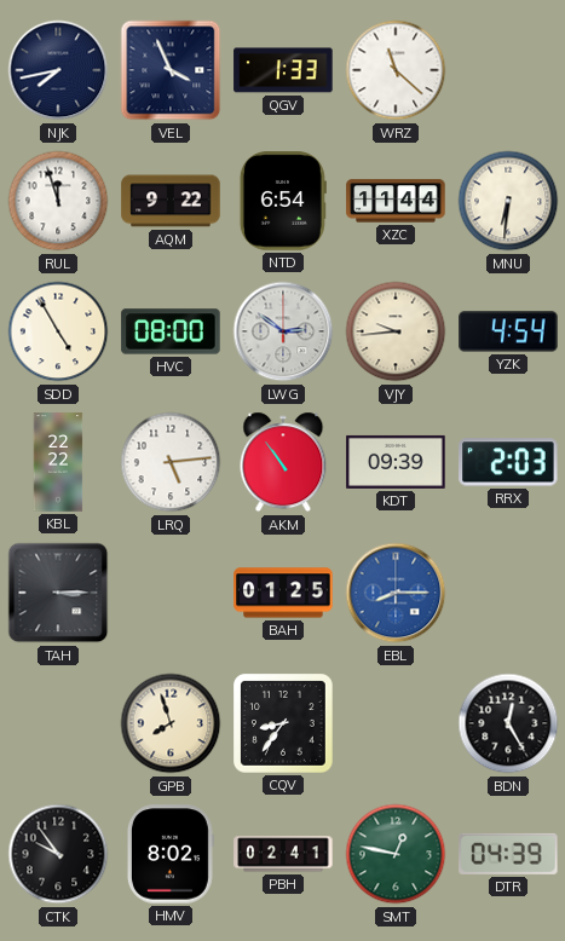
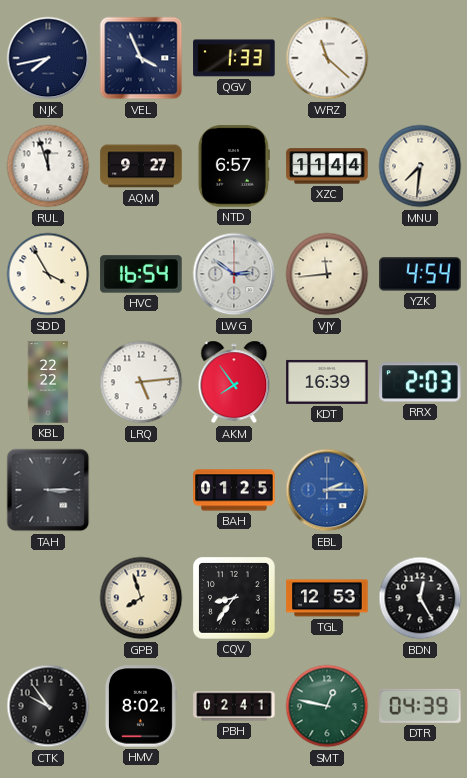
AQM: 9:22 -> 9:27 (141, 166)
NTD: 6:54 -> 6:57 (234, 166)
MNU: 6:31 -> 7:31 (420, 166)
SDD: 4:55 -> 3:55 (48, 274)
HVC: 08:00 -> 16:54 (141, 274)
VJY: 9:44 -> 11:44 (327, 274)
AKM: 10:54 -> 7:54 (234, 382)
KDT: 09:39 -> 16:39 (327, 382)
EBL: 8:15 -> 2:15 (327, 490)
TGL: none -> 12:53 (327, 598)
